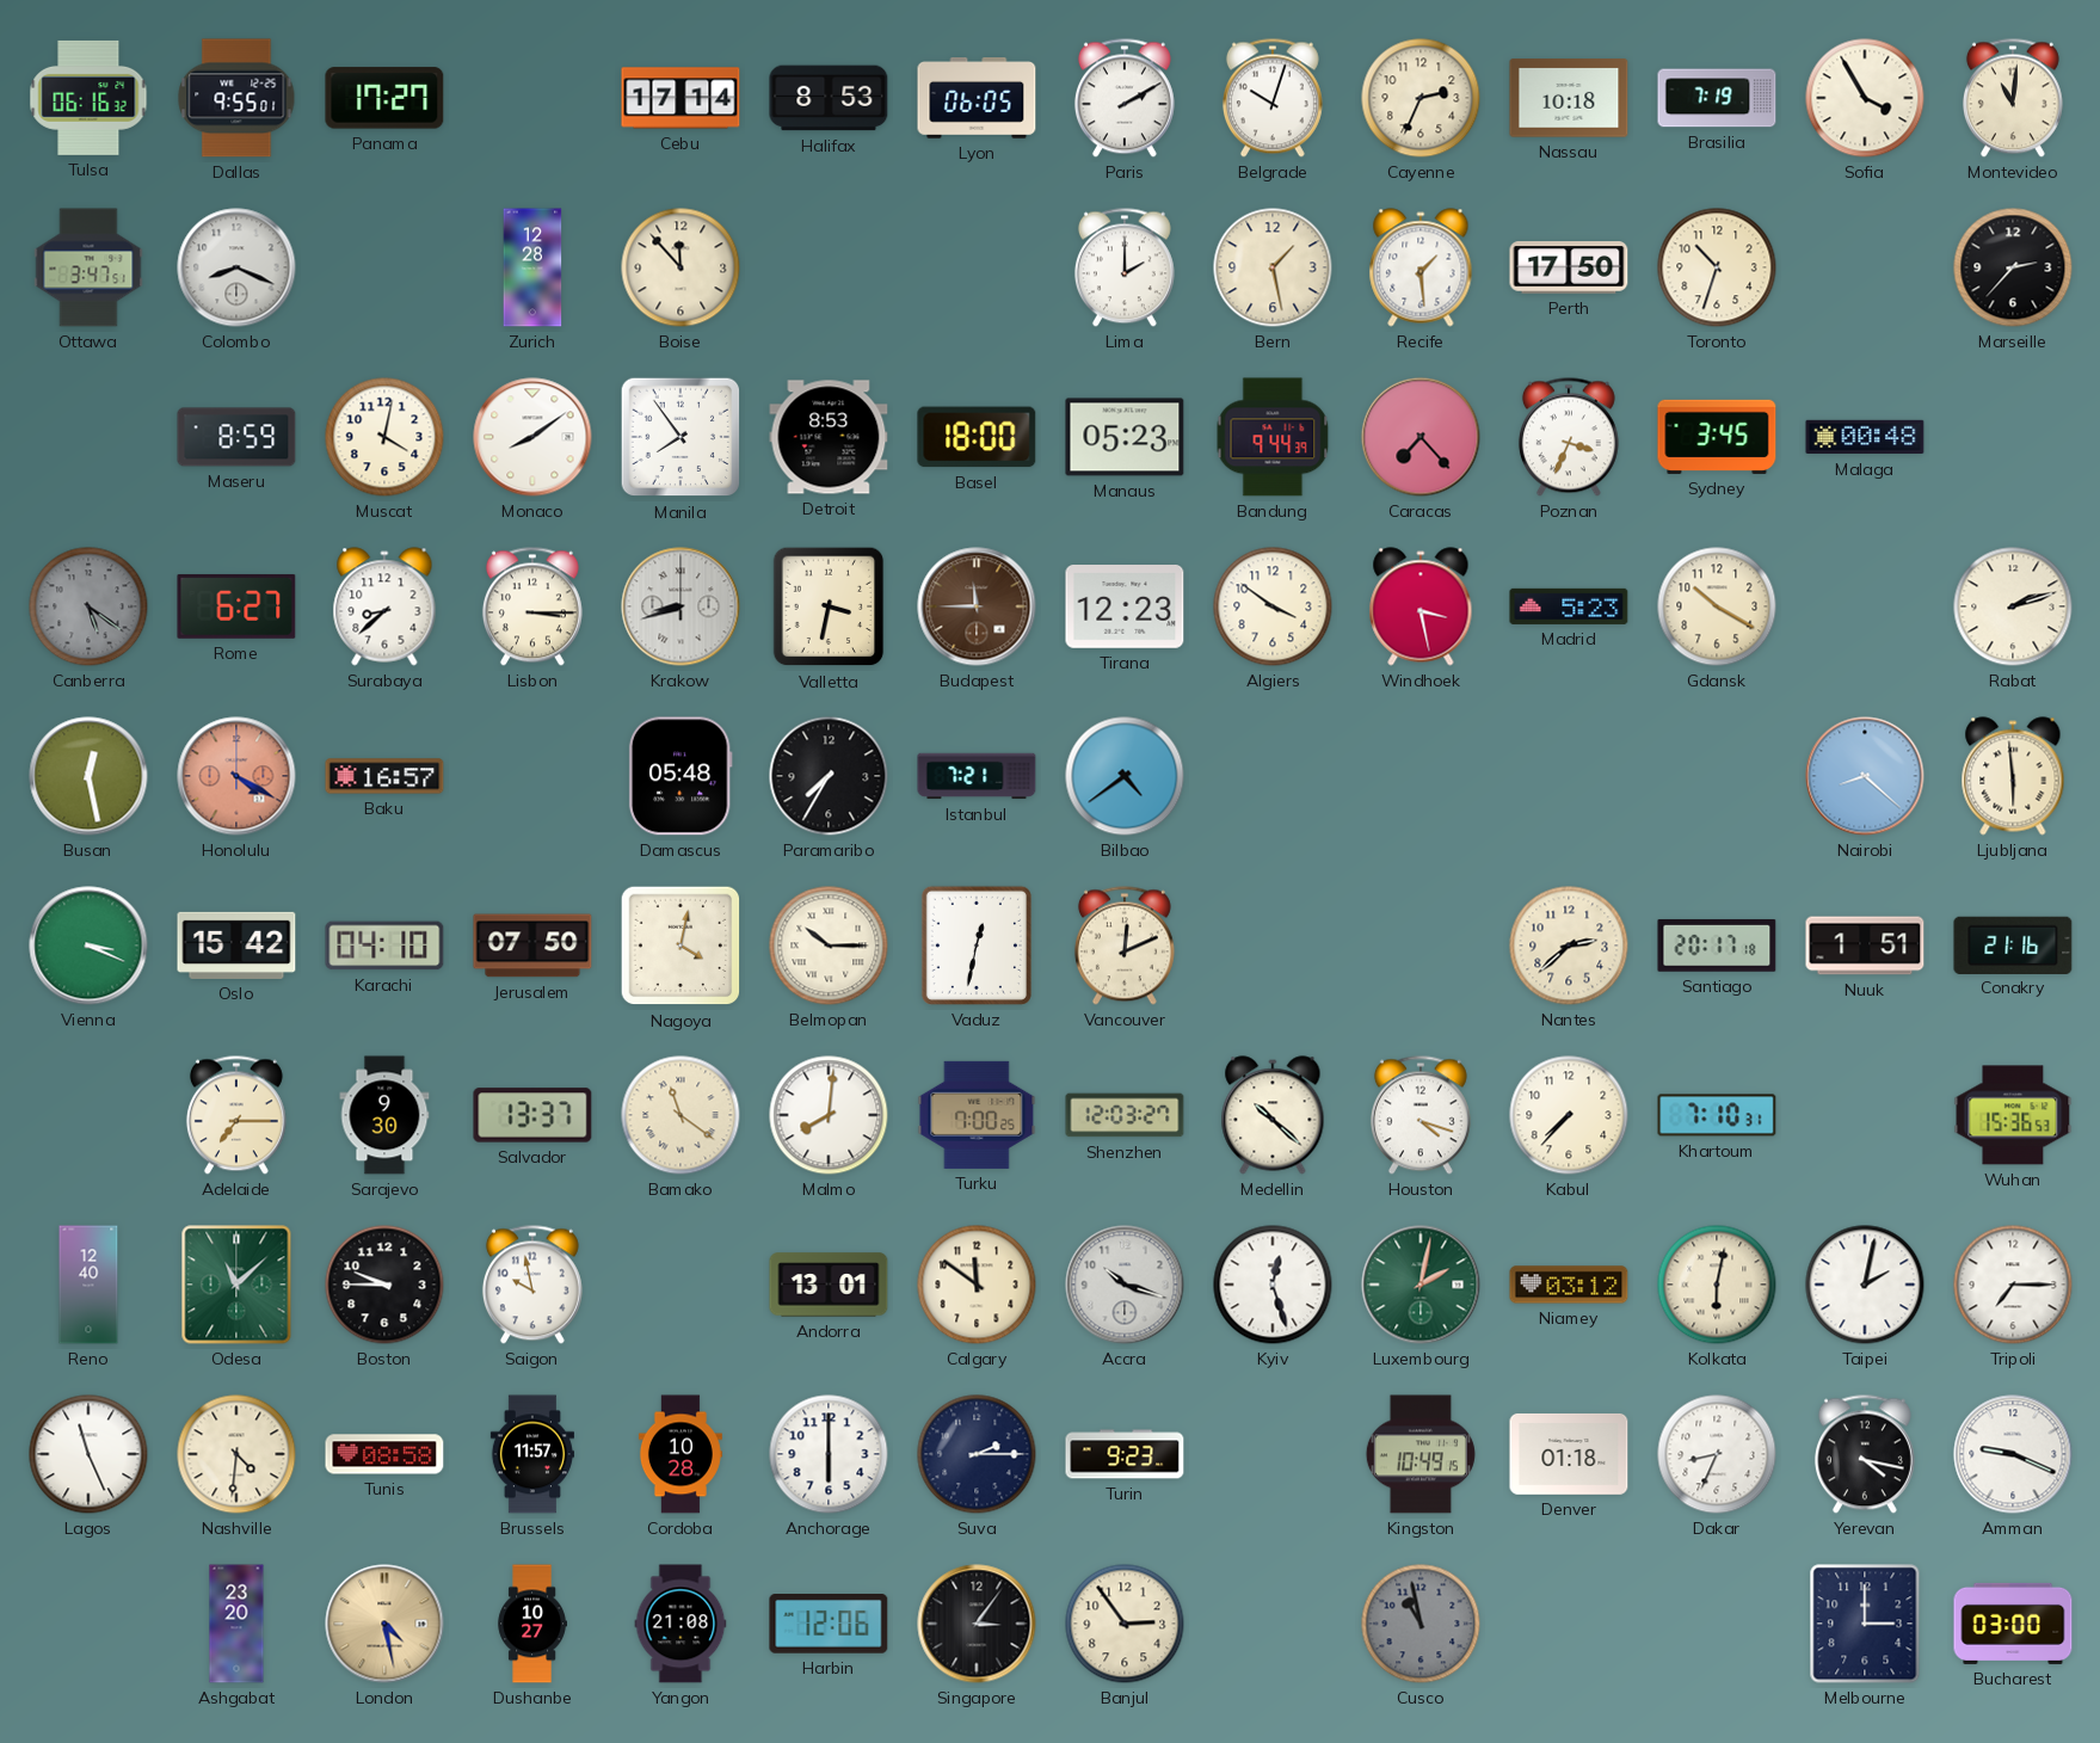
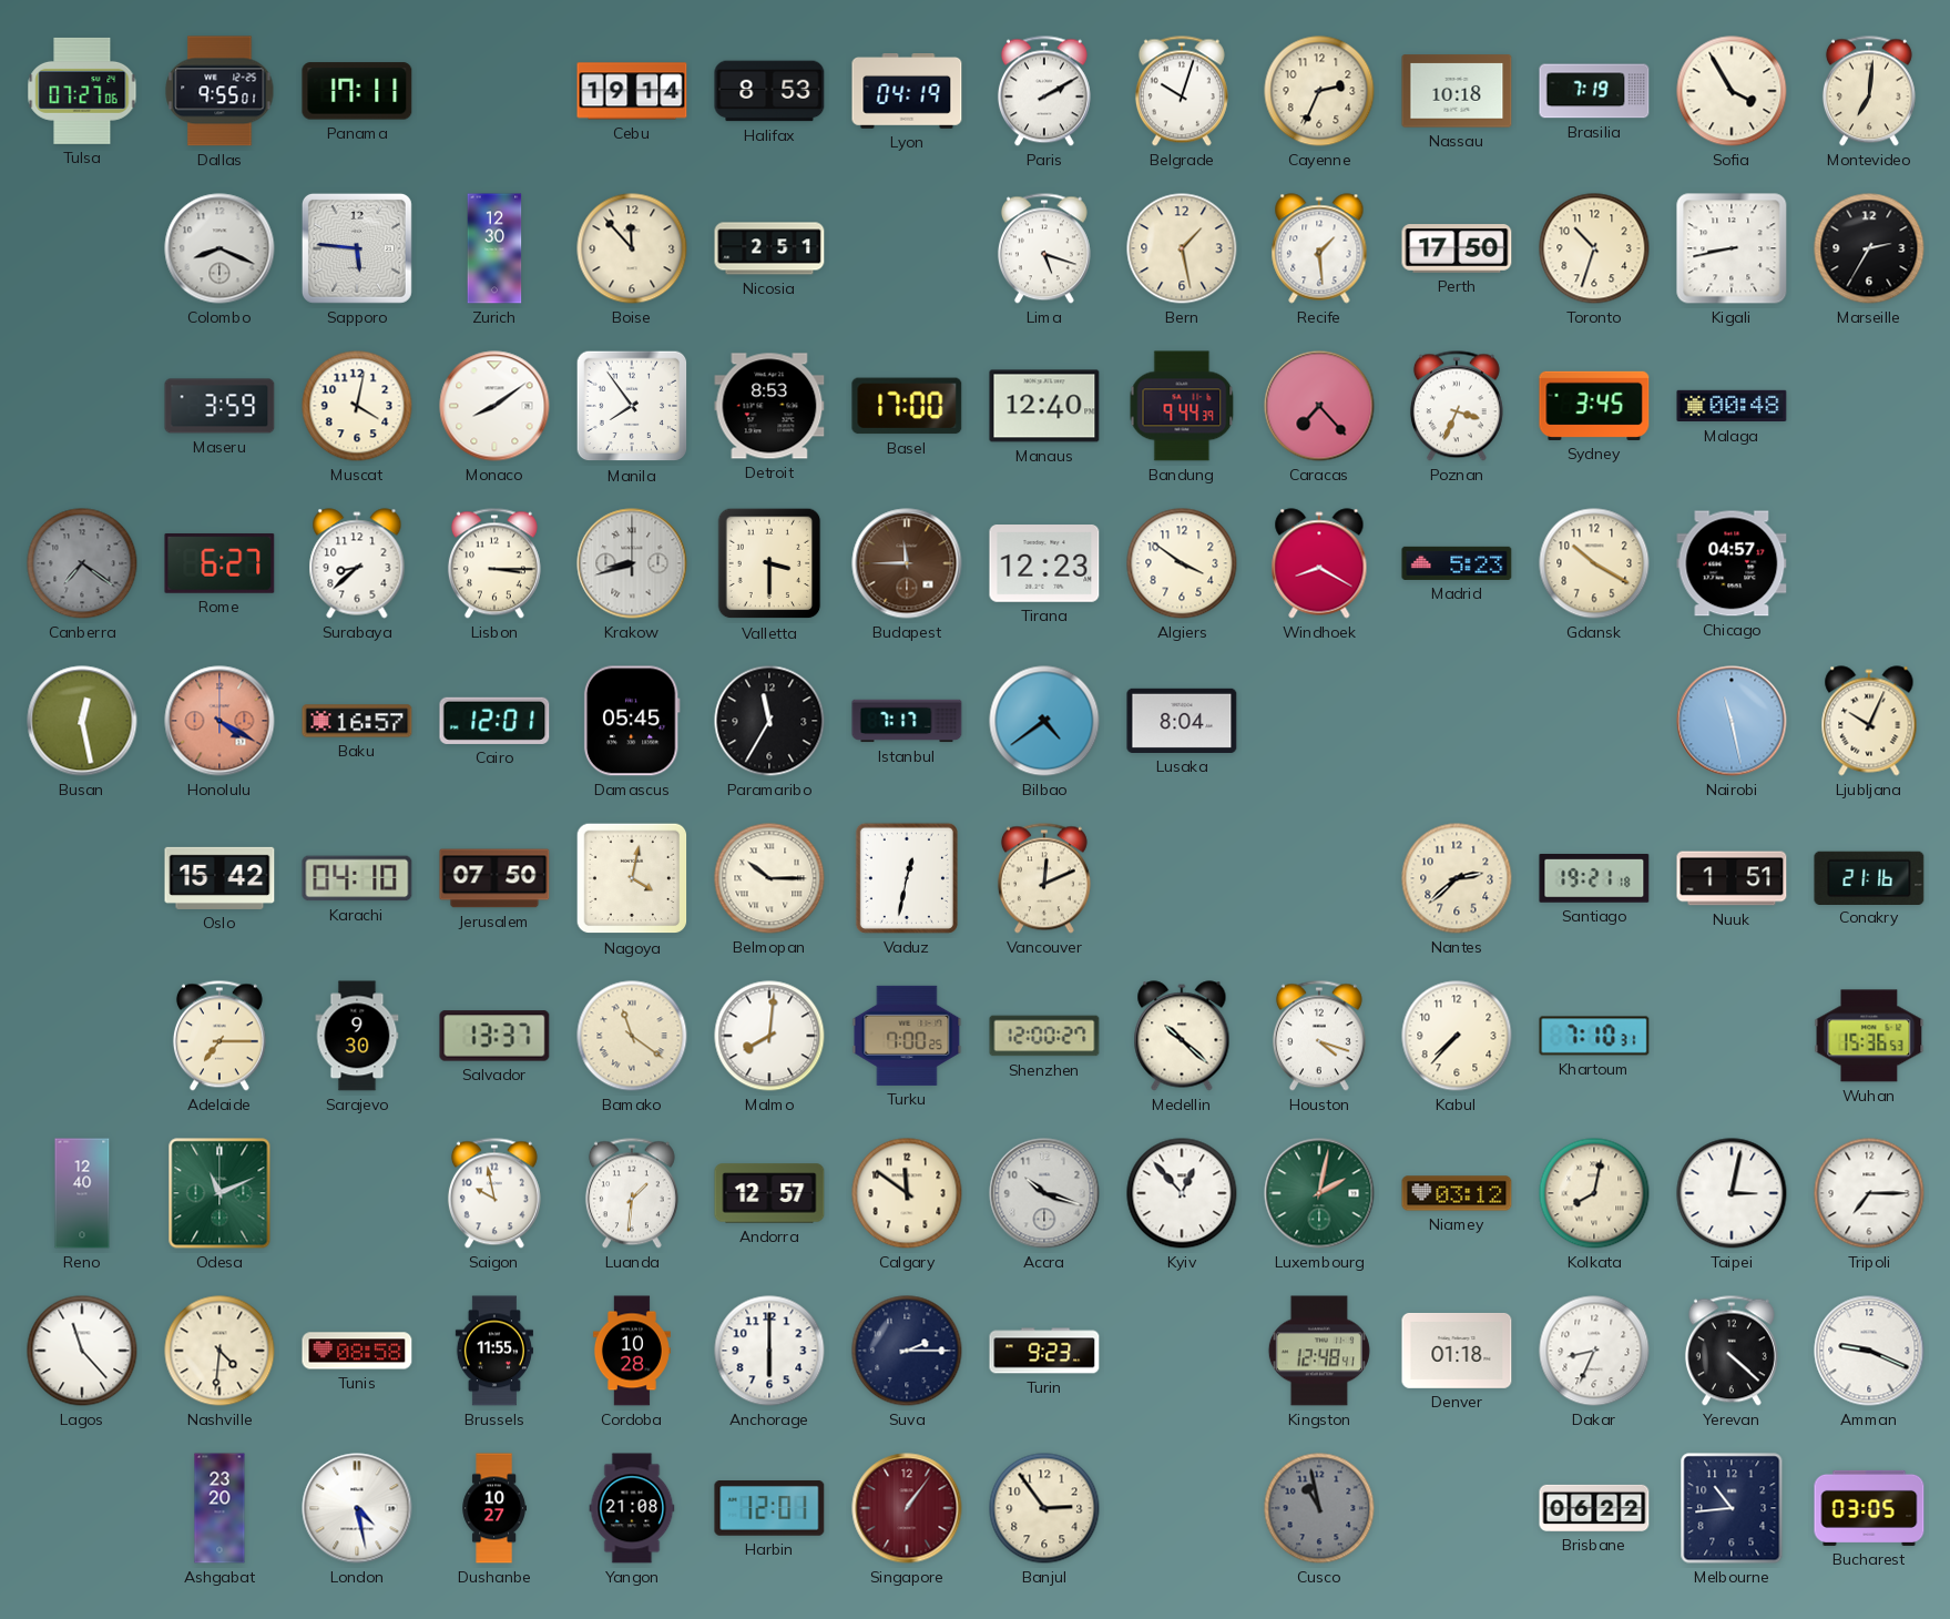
Tulsa: 06:16 -> 07:27 (82, 91)
Panama: 17:27 -> 17:11 (357, 91)
Cebu: 17:14 -> 19:14 (632, 91)
Lyon: 06:05 -> 04:19 (907, 92)
Montevideo: 11:01 -> 7:01 (1869, 91)
Ottawa: 3:47 -> none (88, 267)
Sapporo: none -> 5:46 (357, 248)
Zurich: 12:28 -> 12:30 (494, 248)
Nicosia: none -> 2:51 (769, 248)
Lima: 2:00 -> 5:18 (1044, 248)
Kigali: none -> 8:43 (1732, 248)
Marseille: 2:37 -> 2:35 (1869, 248)
Maseru: 8:59 -> 3:59 (219, 406)
Basel: 18:00 -> 17:00 (907, 406)
Manaus: 05:23 -> 12:40 (1044, 406)
Canberra: 5:21 -> 7:21 (82, 563)
Valletta: 3:32 -> 3:30 (769, 563)
Windhoek: 3:28 -> 8:20 (1319, 563)
Chicago: none -> 04:57 (1732, 563)
Rabat: 2:12 -> none (2013, 606)
Cairo: none -> 12:01 (494, 721)
Damascus: 05:48 -> 05:45 (632, 721)
Paramaribo: 7:35 -> 11:35 (769, 721)
Istanbul: 7:21 -> 7:17 (907, 721)
Lusaka: none -> 8:04 (1182, 721)
Nairobi: 8:22 -> 11:28 (1732, 721)
Ljubljana: 5:59 -> 10:04 (1869, 721)
Vienna: 3:19 -> none (88, 946)
Santiago: 20:17 -> 19:21 (1594, 878)
Shenzhen: 12:03 -> 12:00 (1044, 1036)
Odesa: 11:08 -> 11:11 (219, 1193)
Boston: 9:45 -> none (384, 1285)
Luanda: none -> 1:31 (632, 1193)
Andorra: 13:01 -> 12:57 (769, 1193)
Kyiv: 12:27 -> 12:53 (1182, 1193)
Kolkata: 6:02 -> 8:02 (1594, 1193)
Taipei: 2:02 -> 3:02 (1732, 1193)
Lagos: 11:26 -> 11:23 (82, 1351)
Brussels: 11:57 -> 11:55 (494, 1351)
Kingston: 10:49 -> 12:48 (1319, 1351)
Yerevan: 4:17 -> 4:22 (1732, 1351)
London dial: champagne -> white (357, 1508)
Harbin: 12:06 -> 12:01 (769, 1509)
Singapore: 3:06 -> 1:06 (907, 1508)
Singapore dial: black -> burgundy (907, 1508)
Brisbane: none -> 06:22 (1594, 1508)
Melbourne: 3:00 -> 10:44 (1732, 1508)
Bucharest: 03:00 -> 03:05 (1869, 1508)
